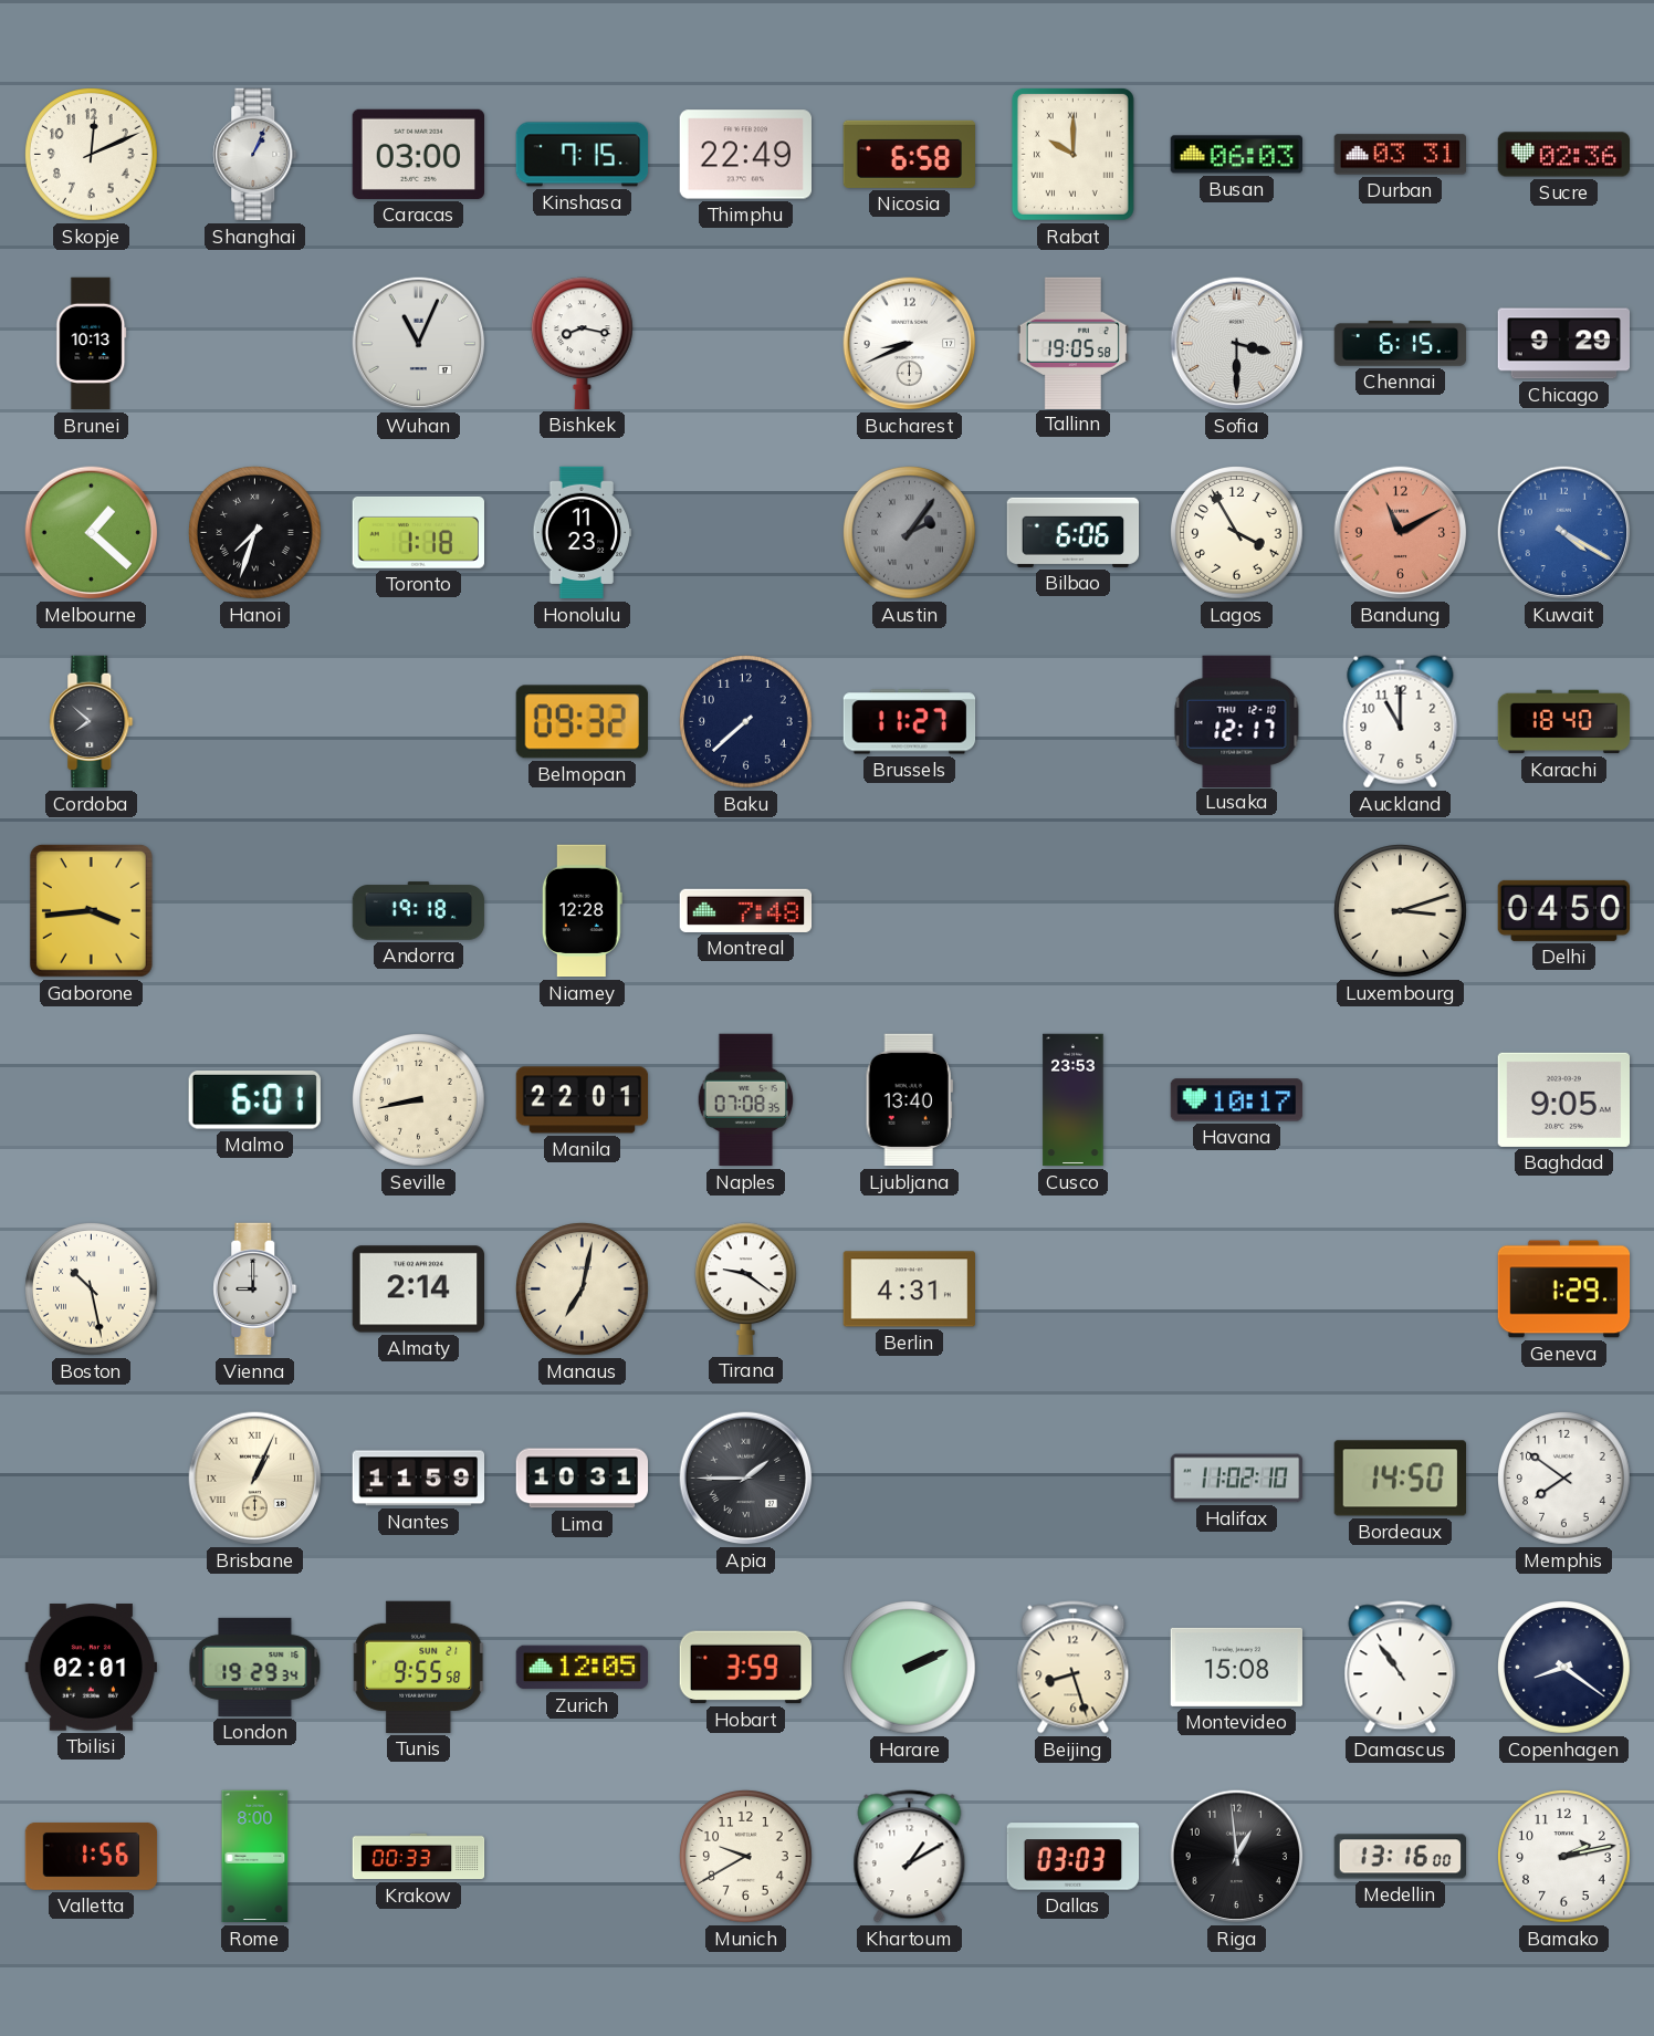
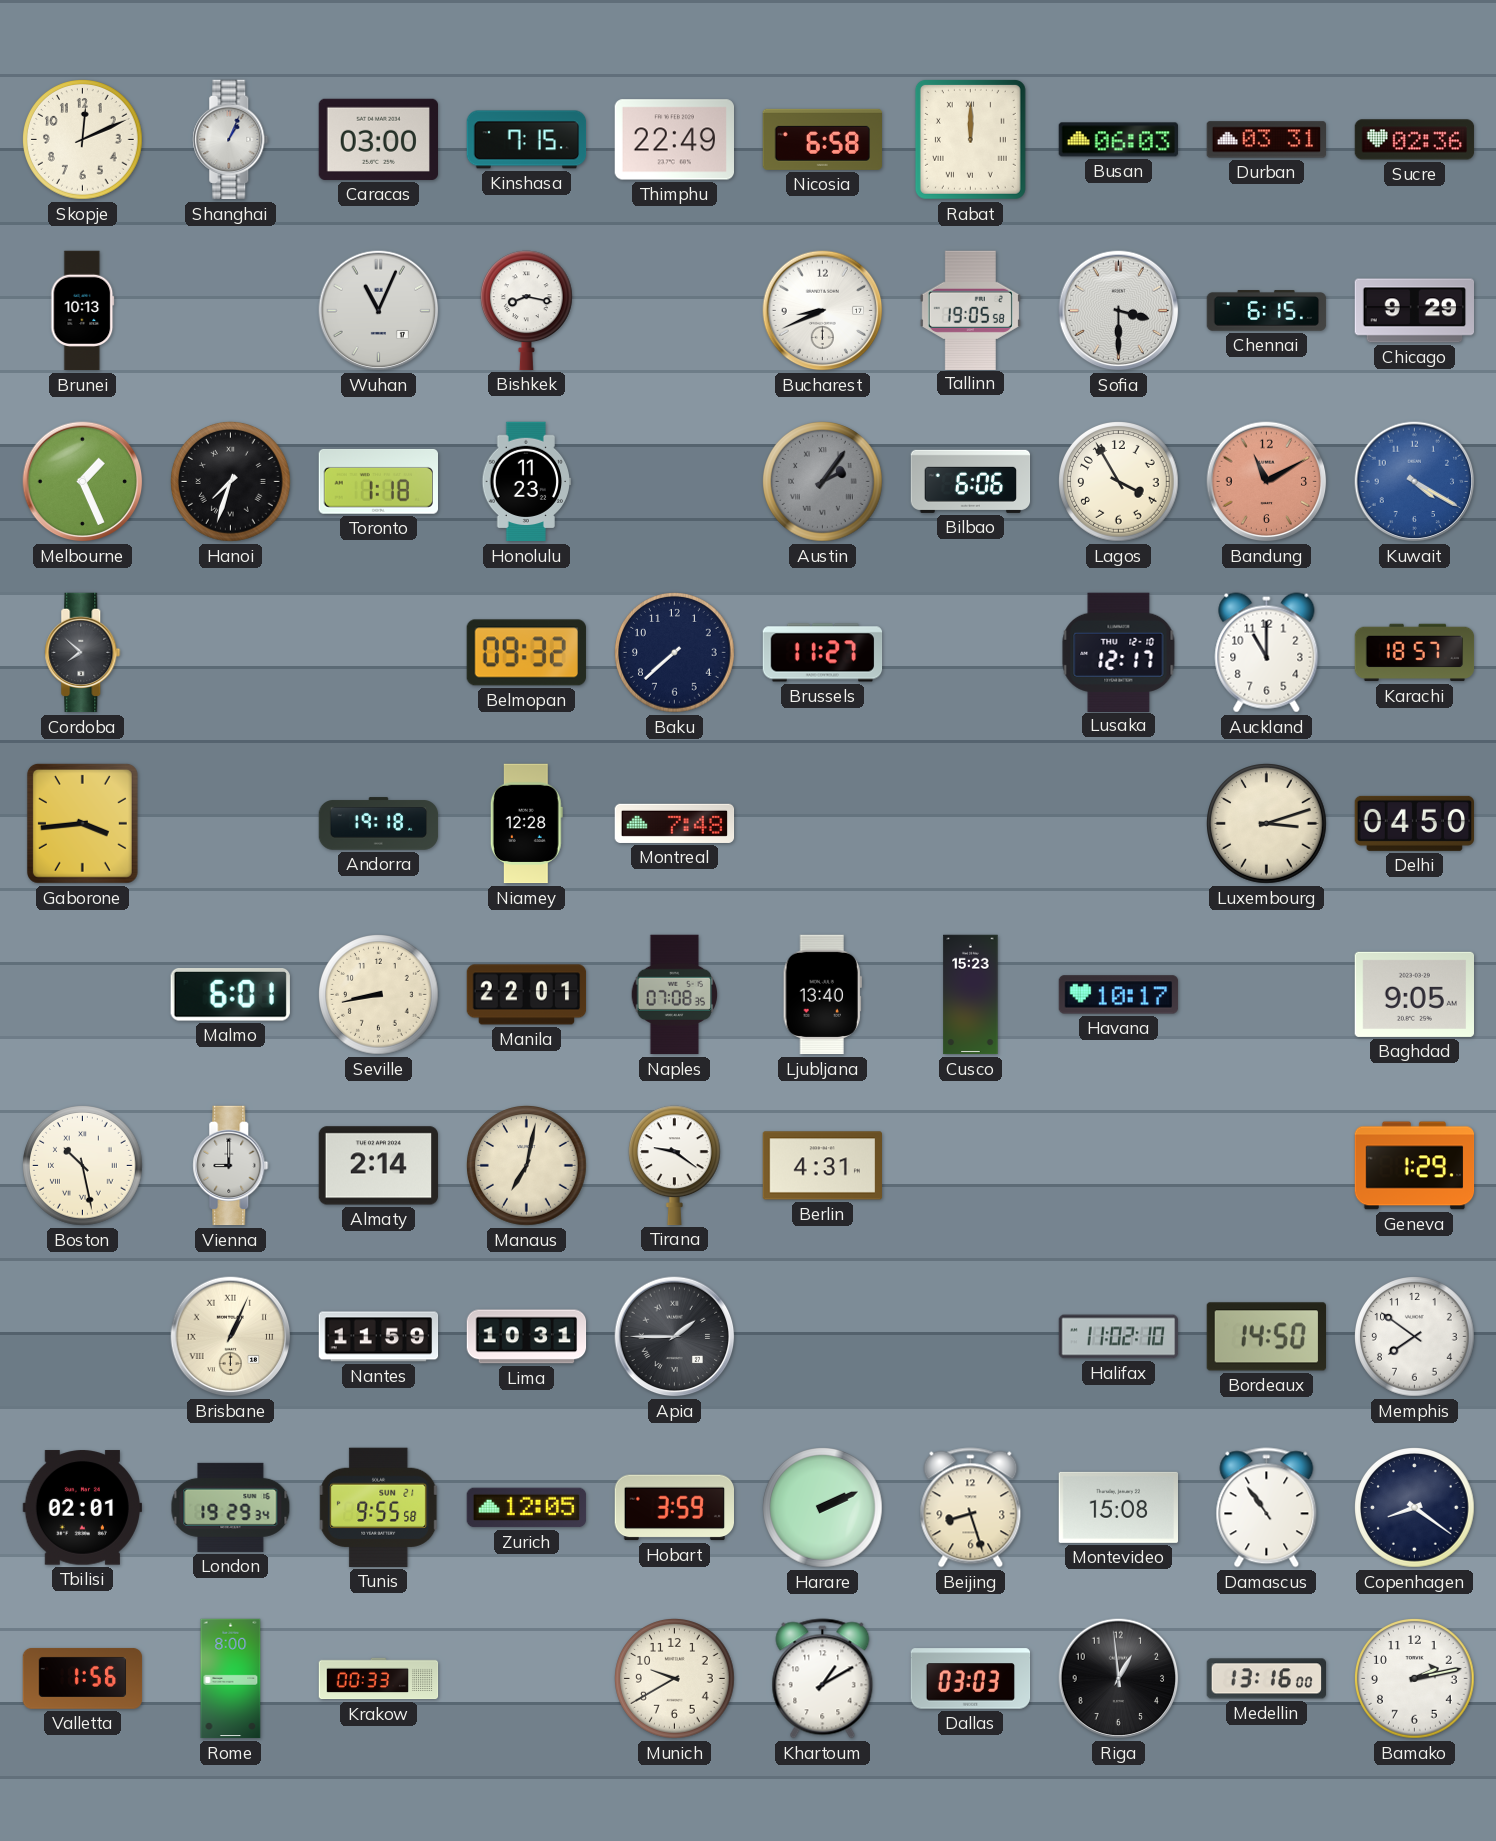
Rabat: 10:00 -> 12:00 (970, 139)
Melbourne: 1:22 -> 1:26 (83, 482)
Karachi: 18:40 -> 18:57 (1415, 653)
Cusco: 23:53 -> 15:23 (971, 995)
